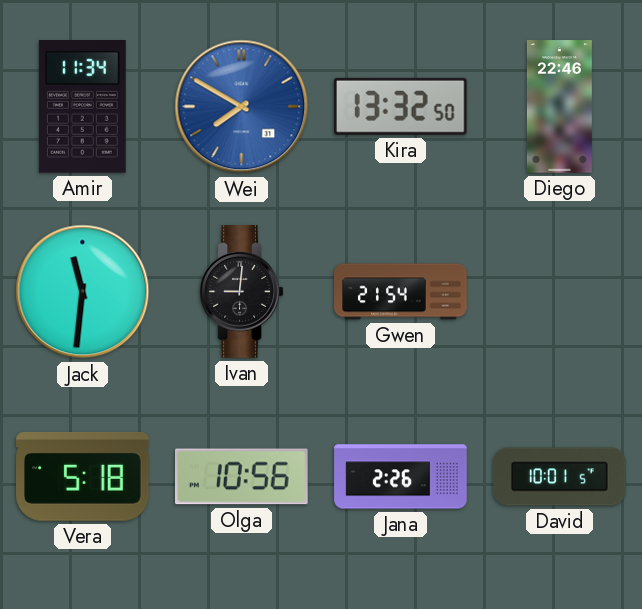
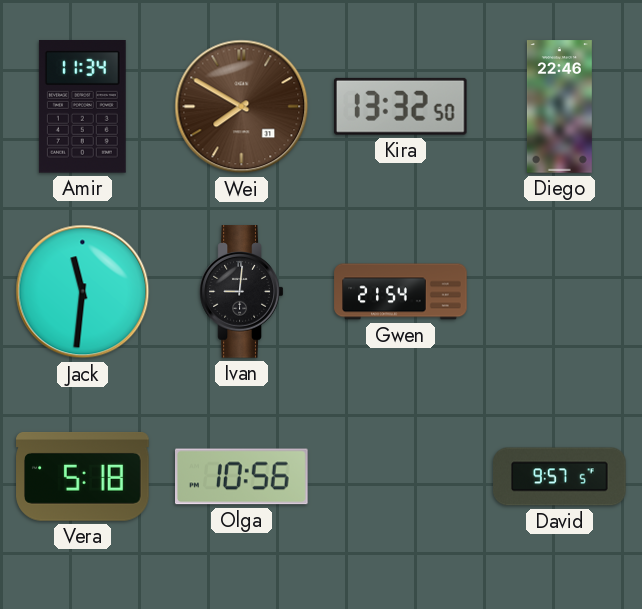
Wei dial: blue -> brown (242, 107)
Jana: 2:26 -> none (401, 477)
David: 10:01 -> 9:57 (560, 477)
